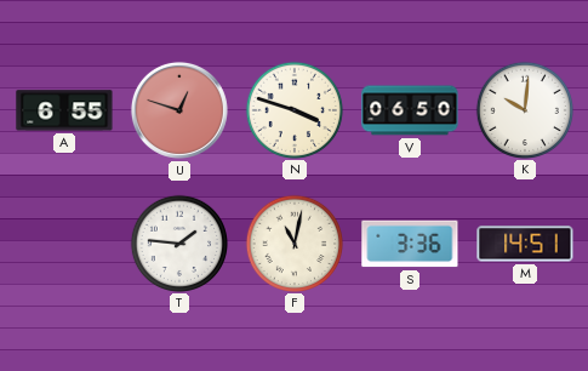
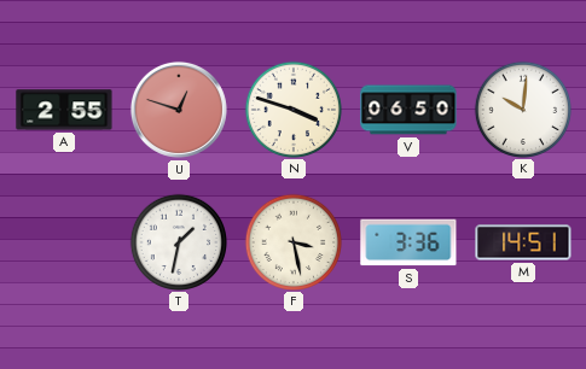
A: 6:55 -> 2:55 (64, 110)
T: 1:46 -> 1:32 (178, 241)
F: 11:02 -> 3:28 (292, 241)
